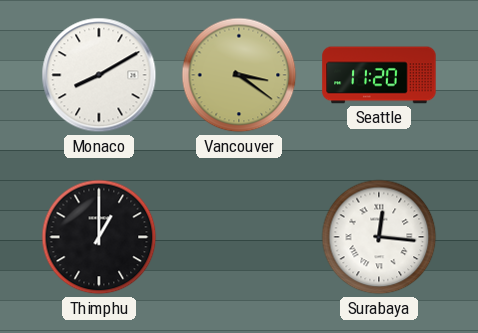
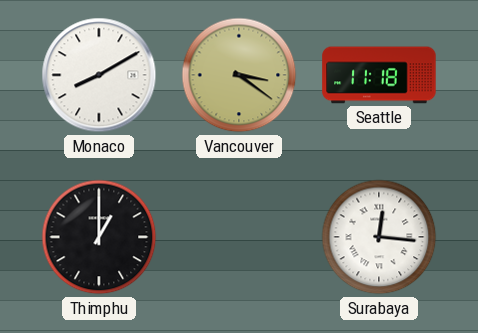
Seattle: 11:20 -> 11:18 (379, 75)
